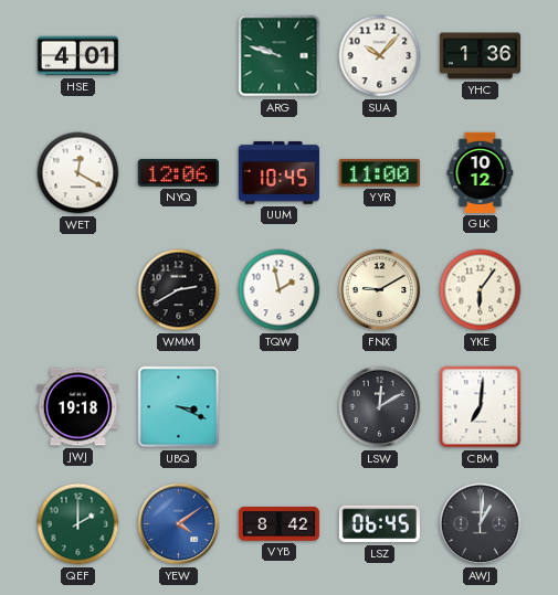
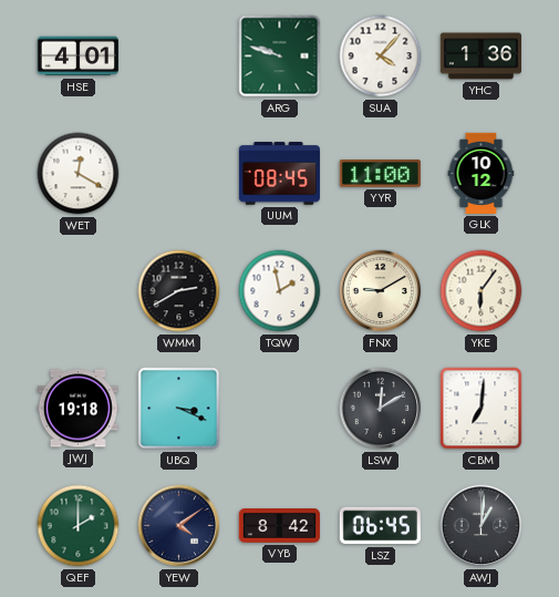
SUA: 10:07 -> 4:07 (381, 56)
NYQ: 12:06 -> none (178, 172)
UUM: 10:45 -> 08:45 (279, 174)
YEW dial: blue -> navy (179, 526)
